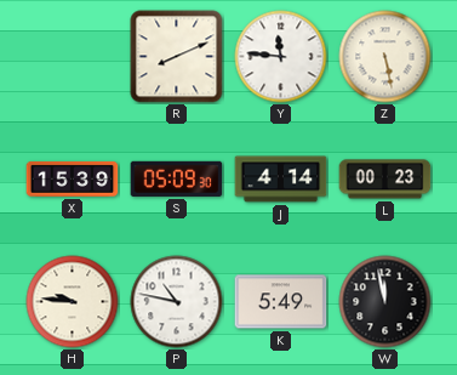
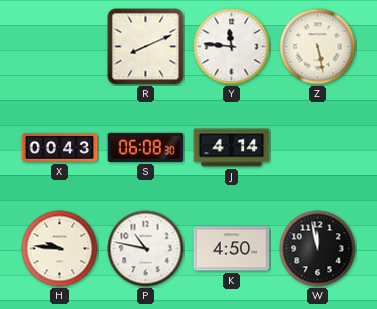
X: 15:39 -> 00:43 (60, 147)
S: 05:09 -> 06:08 (146, 147)
L: 00:23 -> none (385, 180)
K: 5:49 -> 4:50 (232, 249)
